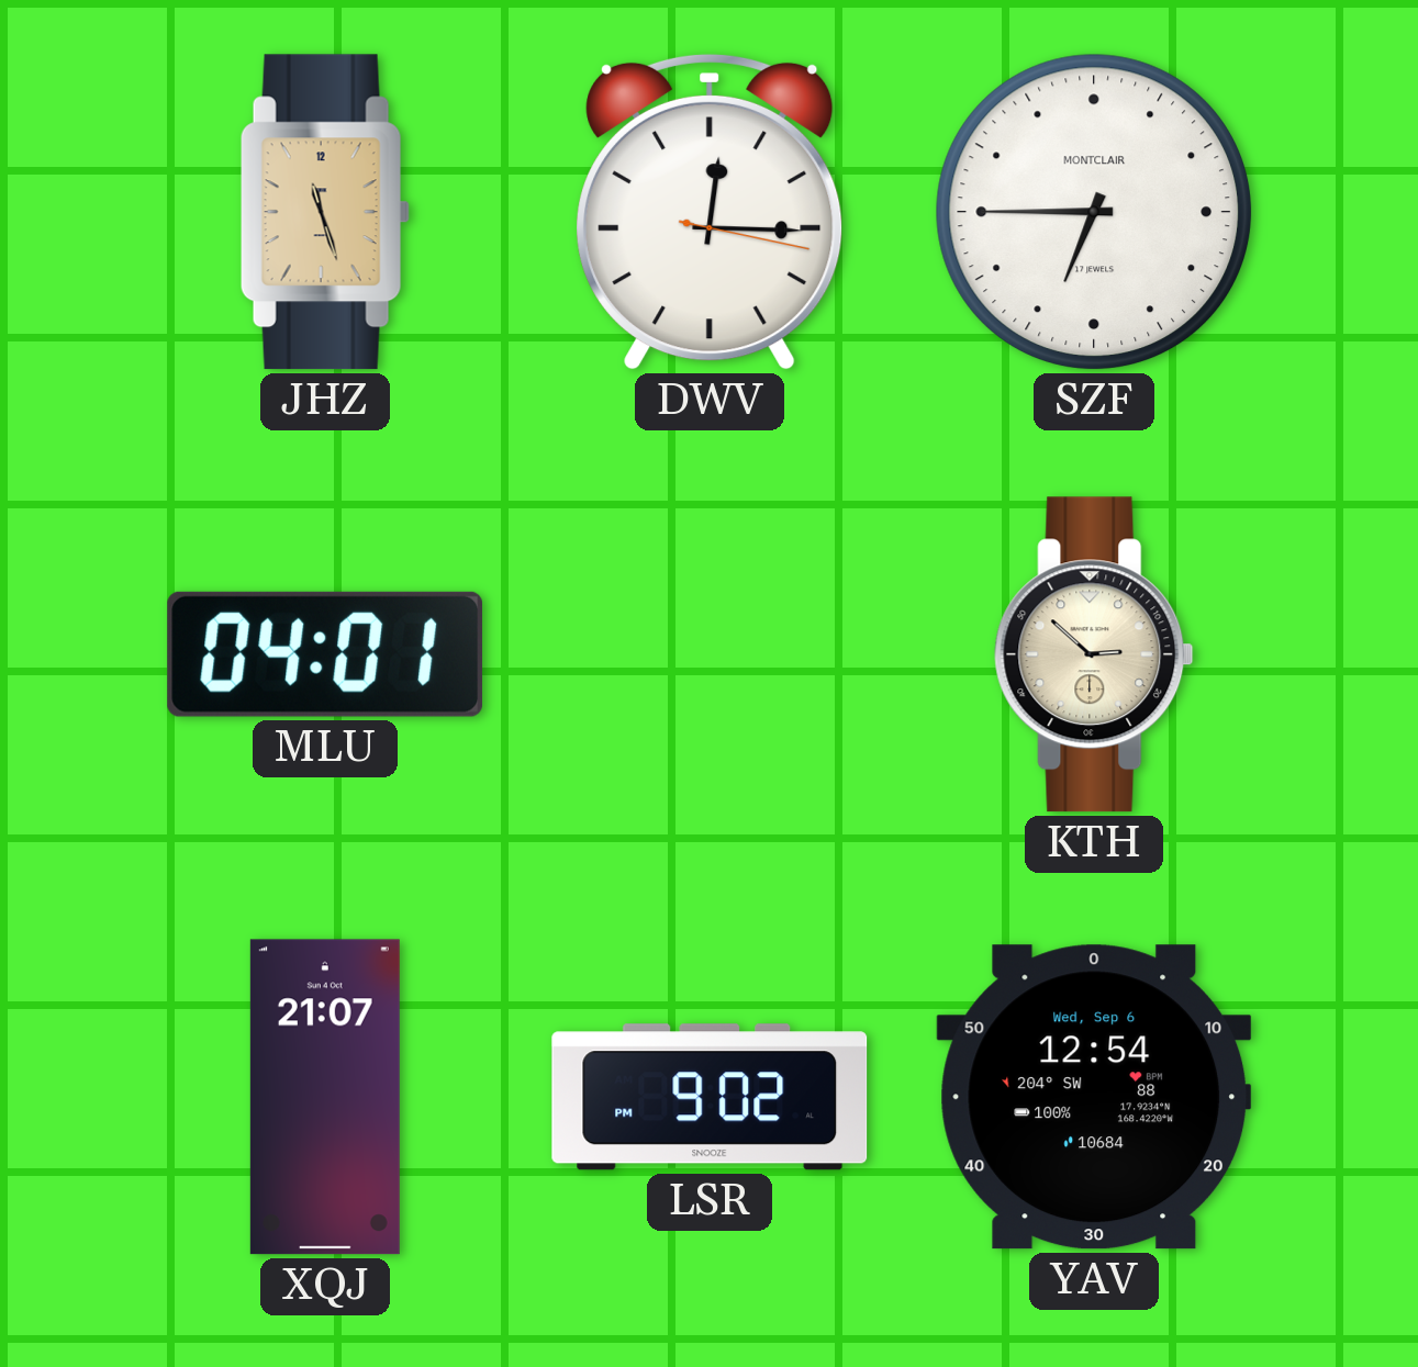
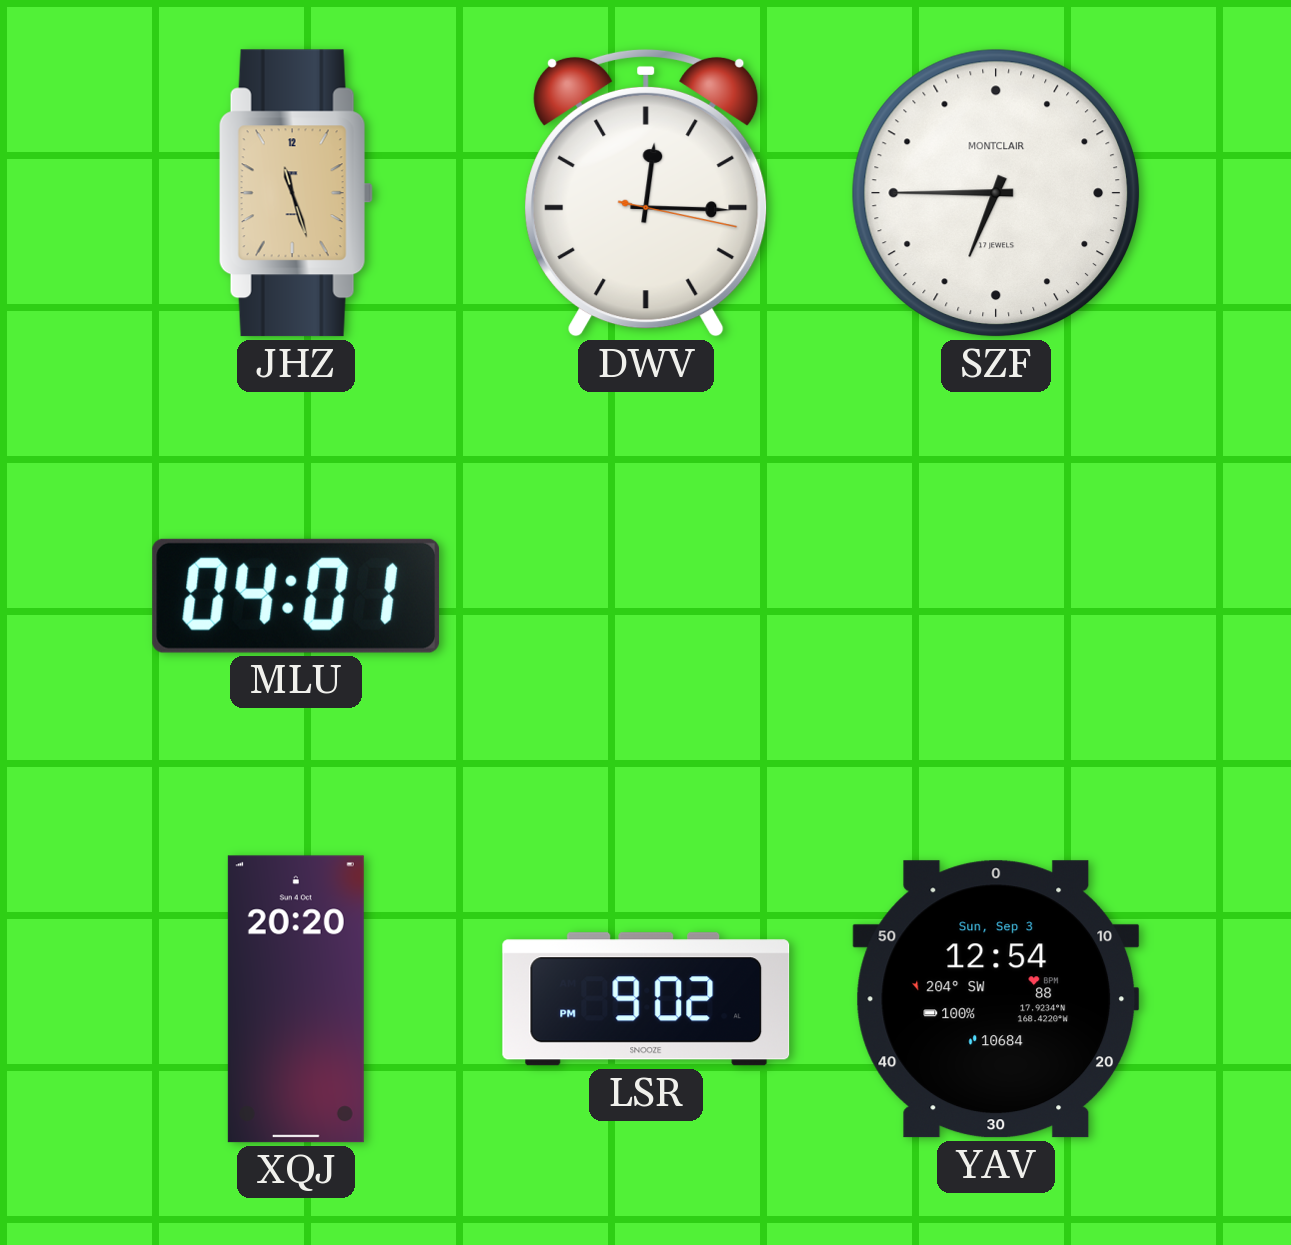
KTH: 2:52 -> none (1094, 654)
XQJ: 21:07 -> 20:20 (296, 999)
YAV date: Wed, Sep 6 -> Sun, Sep 3 (996, 999)
